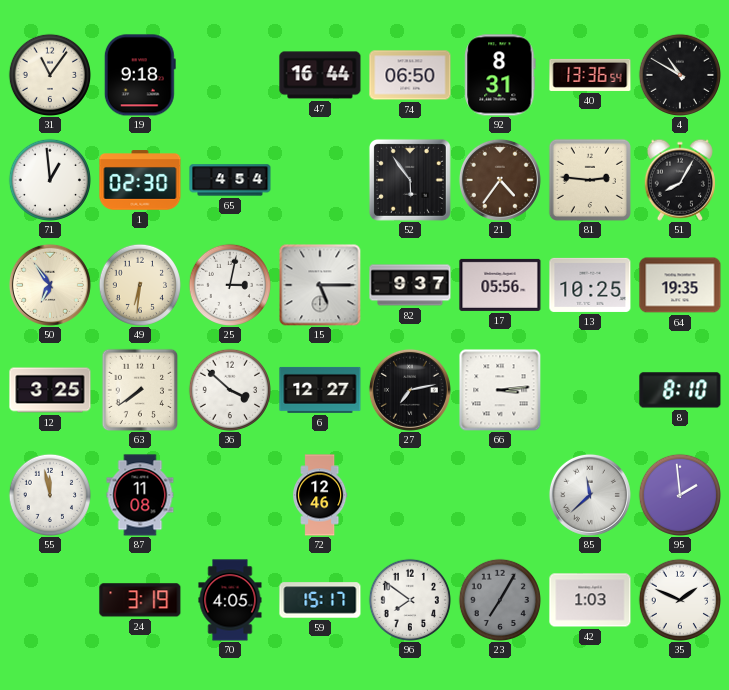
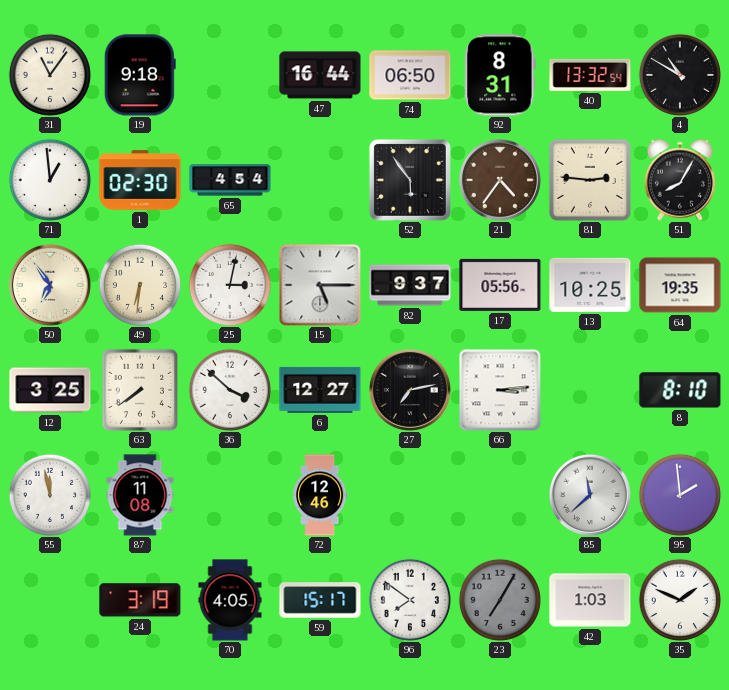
40: 13:36 -> 13:32 (590, 75)
